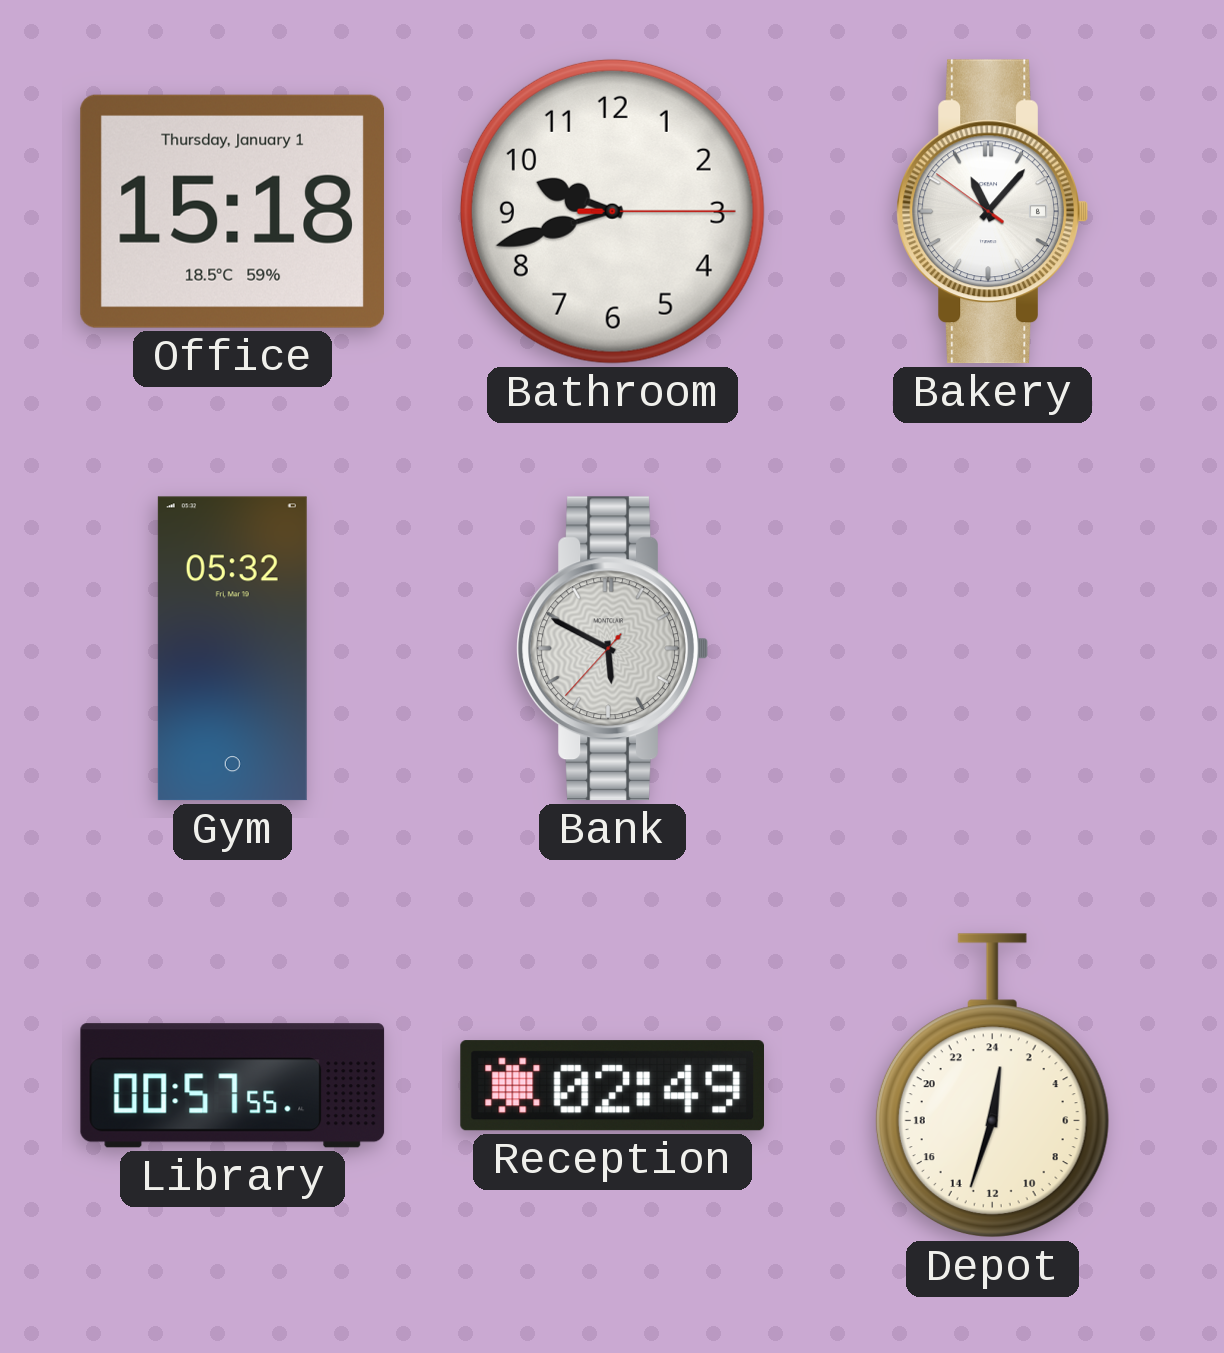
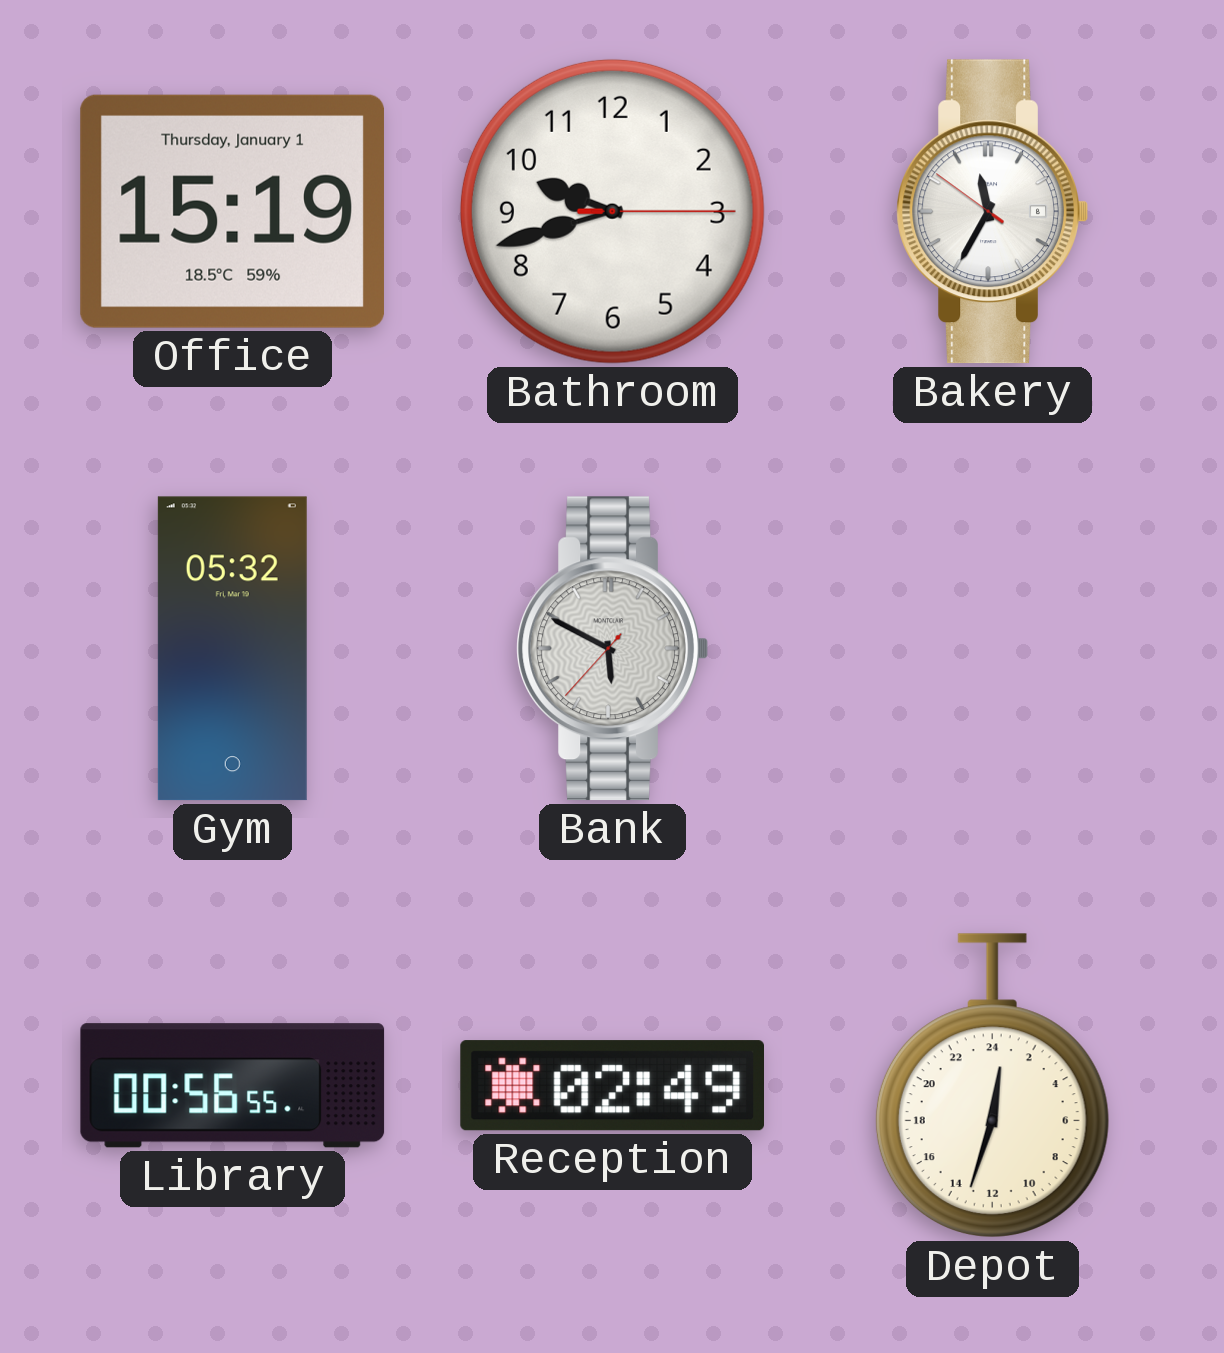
Office: 15:18 -> 15:19 (232, 211)
Bakery: 11:06 -> 11:34 (992, 212)
Library: 00:57 -> 00:56 (233, 1086)
